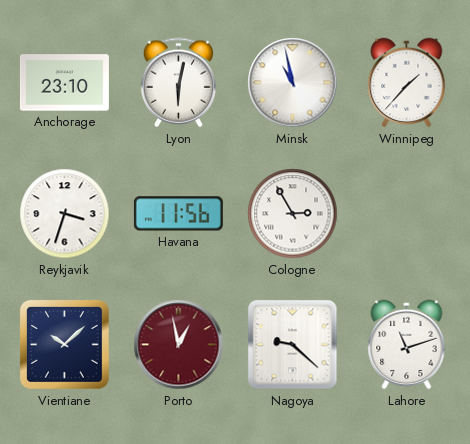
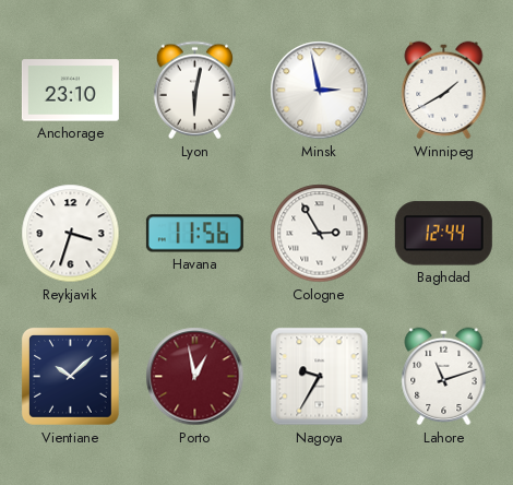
Minsk: 10:58 -> 2:58 (320, 91)
Winnipeg: 1:37 -> 1:40 (444, 91)
Baghdad: none -> 12:44 (443, 234)
Nagoya: 9:22 -> 9:35 (320, 377)
